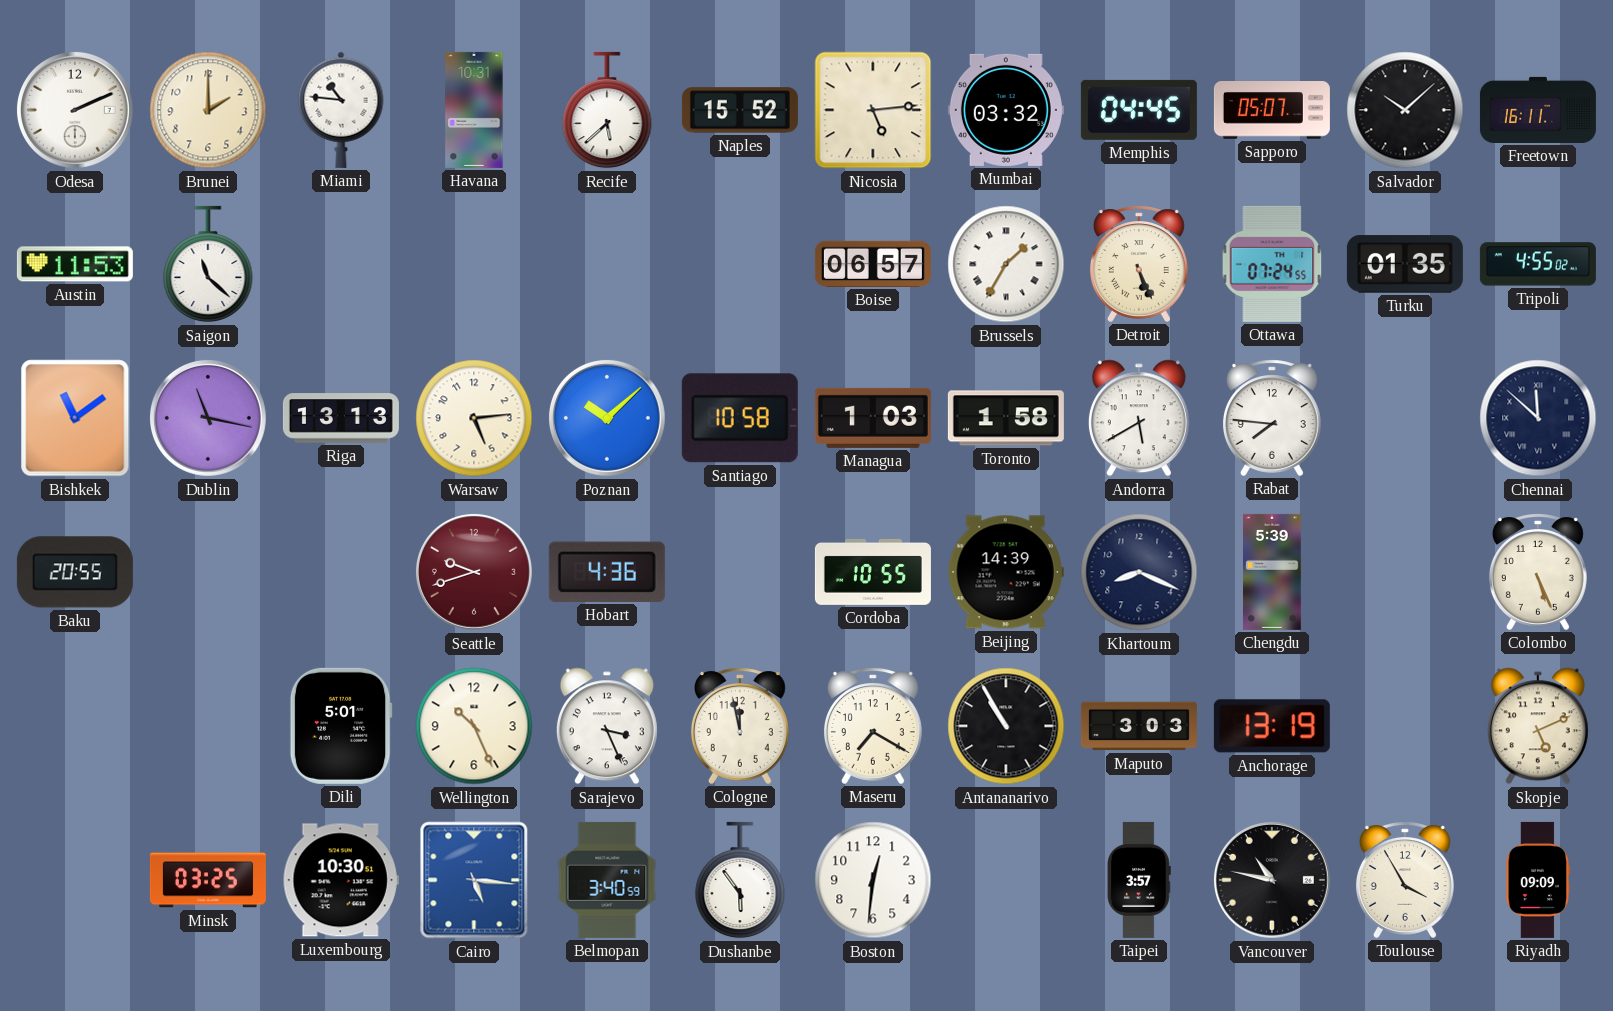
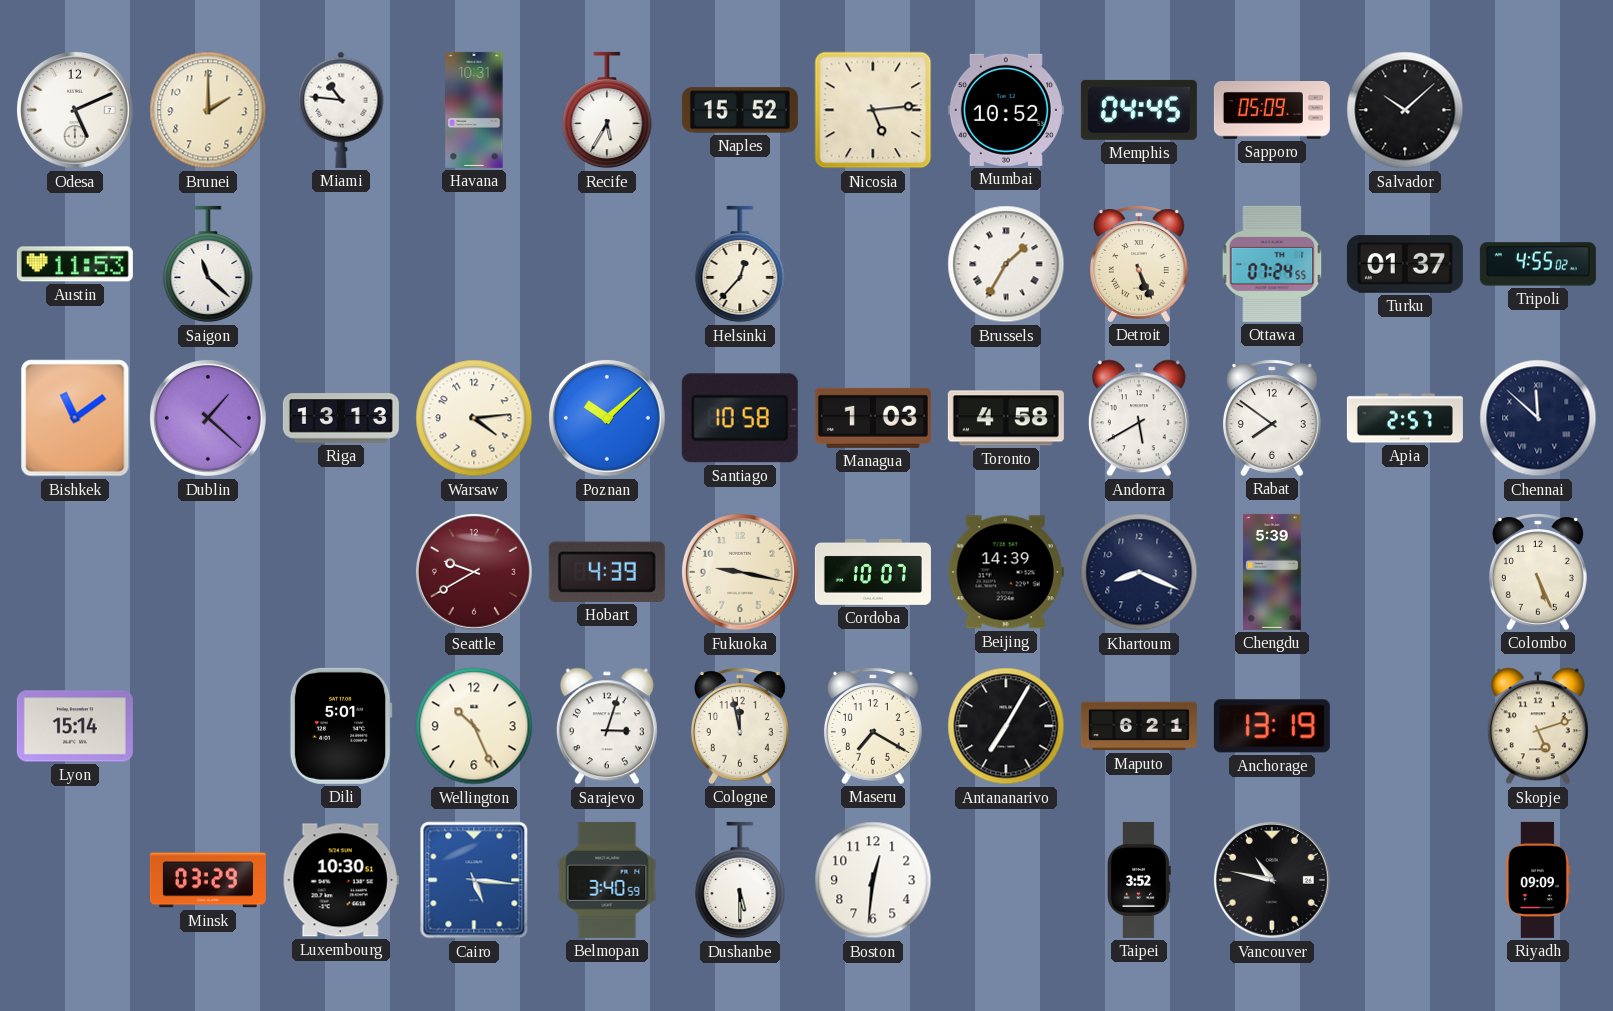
Odesa: 2:11 -> 5:11 (75, 110)
Recife: 5:38 -> 5:35 (607, 110)
Mumbai: 03:32 -> 10:52 (1006, 110)
Sapporo: 05:07 -> 05:09 (1272, 111)
Freetown: 16:11 -> none (1538, 110)
Helsinki: none -> 12:37 (740, 264)
Boise: 06:57 -> none (873, 264)
Turku: 01:35 -> 01:37 (1405, 264)
Dublin: 11:17 -> 1:22 (208, 418)
Warsaw: 5:14 -> 4:14 (474, 418)
Toronto: 1:58 -> 4:58 (1006, 418)
Rabat: 7:46 -> 7:51 (1272, 418)
Apia: none -> 2:57 (1405, 418)
Baku: 20:55 -> none (75, 572)
Seattle: 9:42 -> 9:40 (474, 572)
Hobart: 4:36 -> 4:39 (607, 572)
Fukuoka: none -> 9:17 (740, 572)
Cordoba: 10:55 -> 10:07 (873, 572)
Lyon: none -> 15:14 (75, 726)
Sarajevo: 3:26 -> 3:03 (607, 726)
Antananarivo: 10:55 -> 7:05 (1006, 726)
Maputo: 3:03 -> 6:21 (1139, 726)
Skopje: 5:11 -> 5:12 (1538, 726)
Minsk: 03:25 -> 03:29 (208, 880)
Dushanbe: 5:54 -> 5:30 (740, 880)
Taipei: 3:57 -> 3:52 (1139, 880)
Toulouse: 3:55 -> none (1405, 880)
